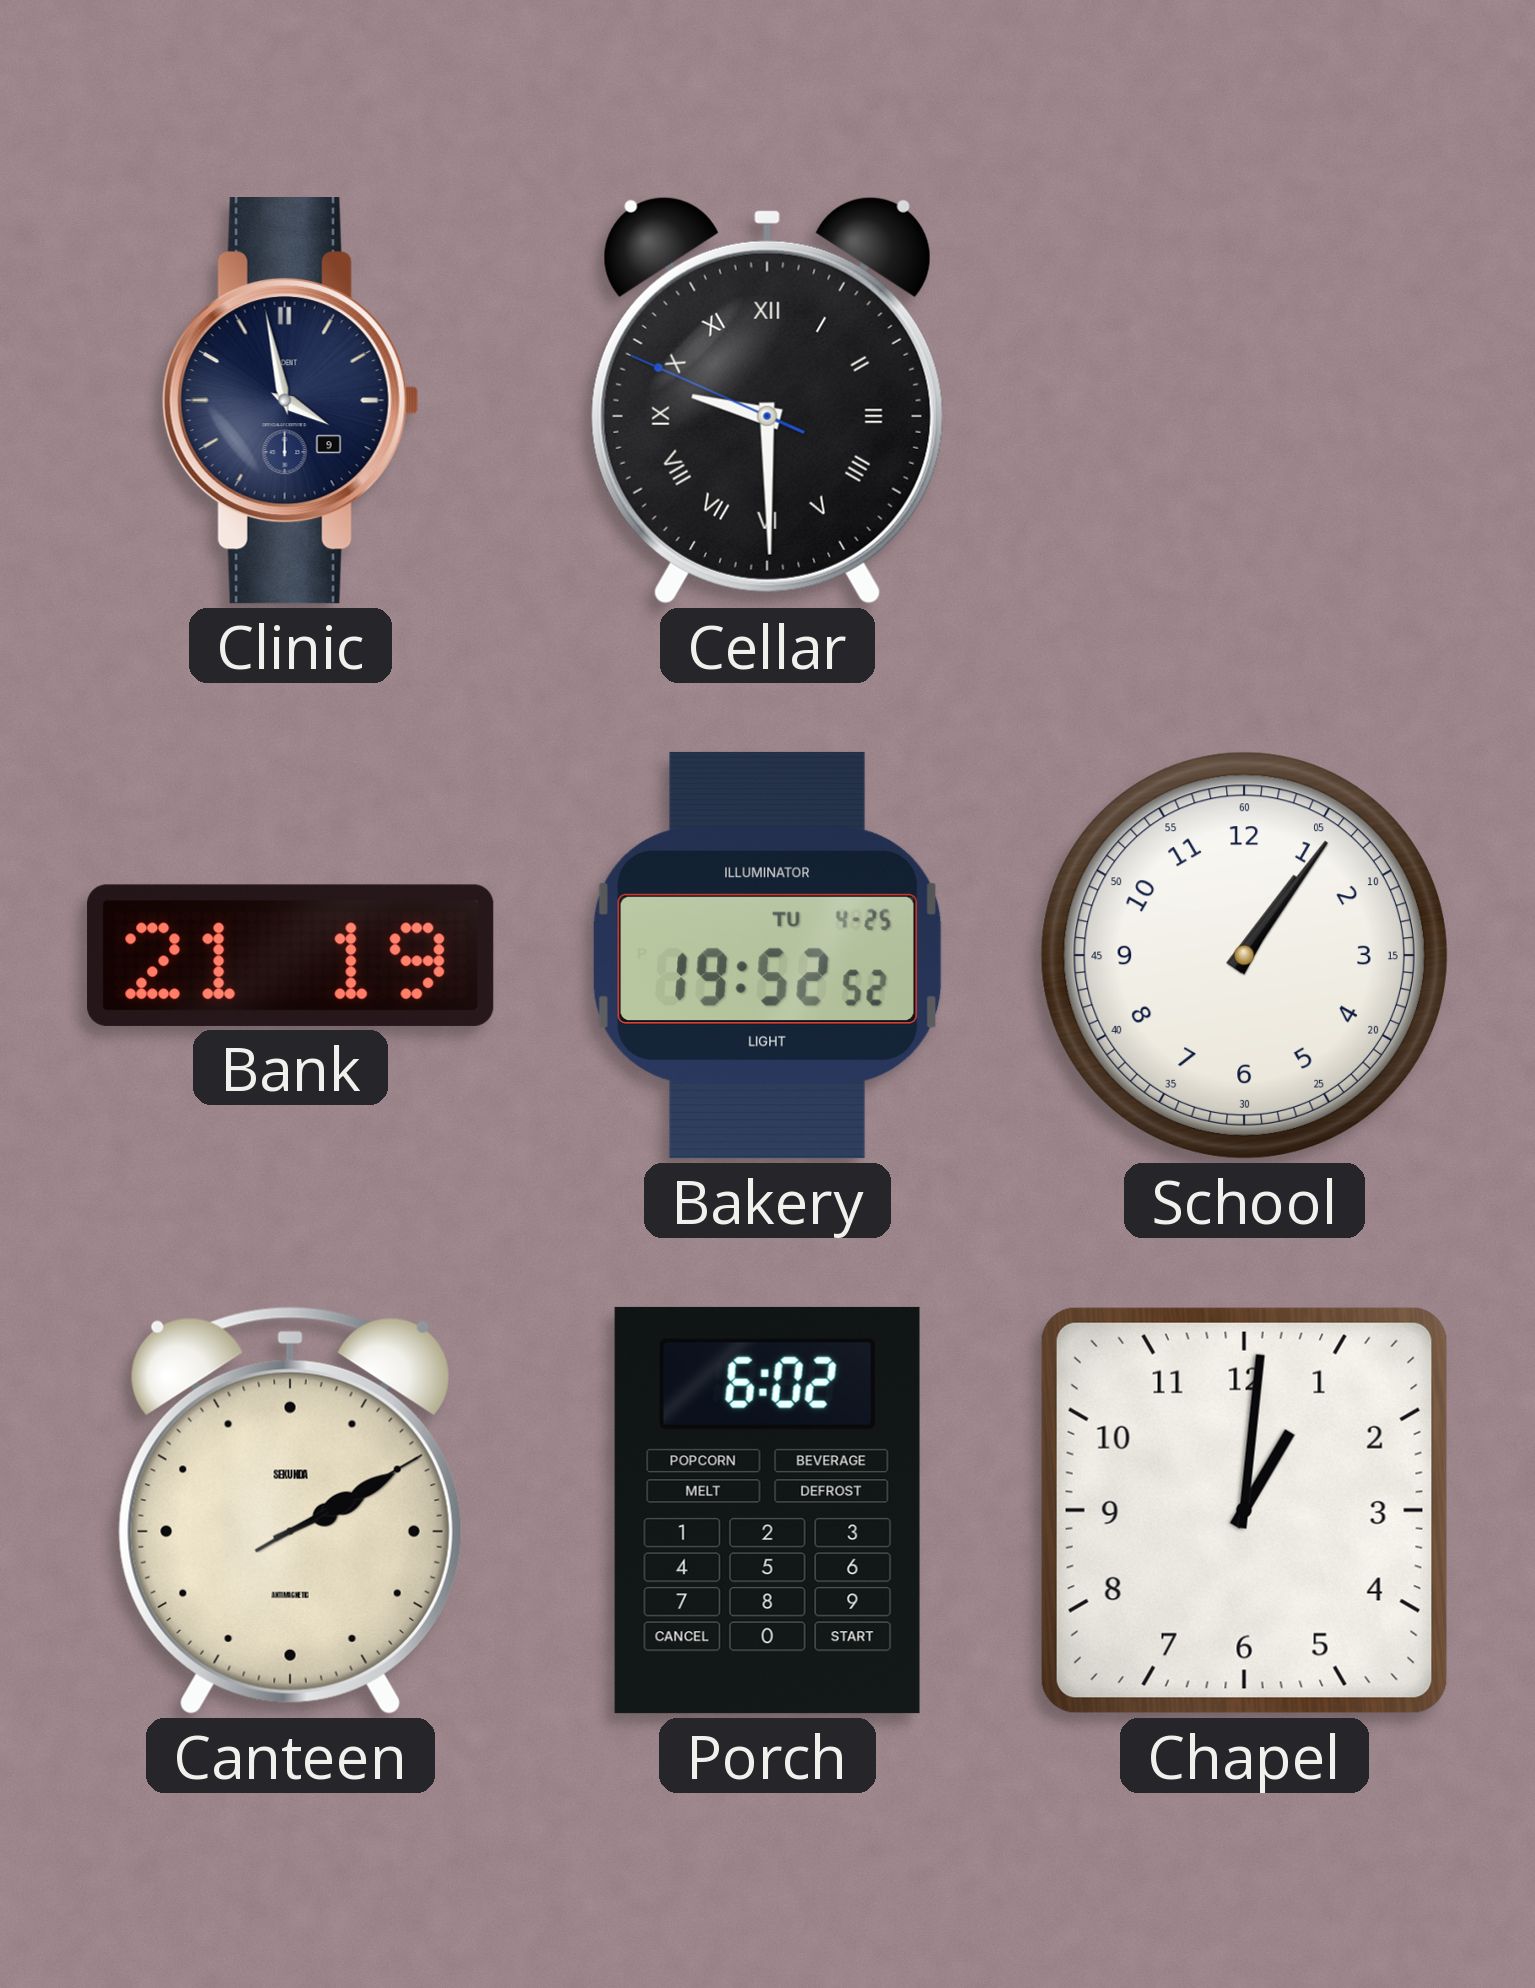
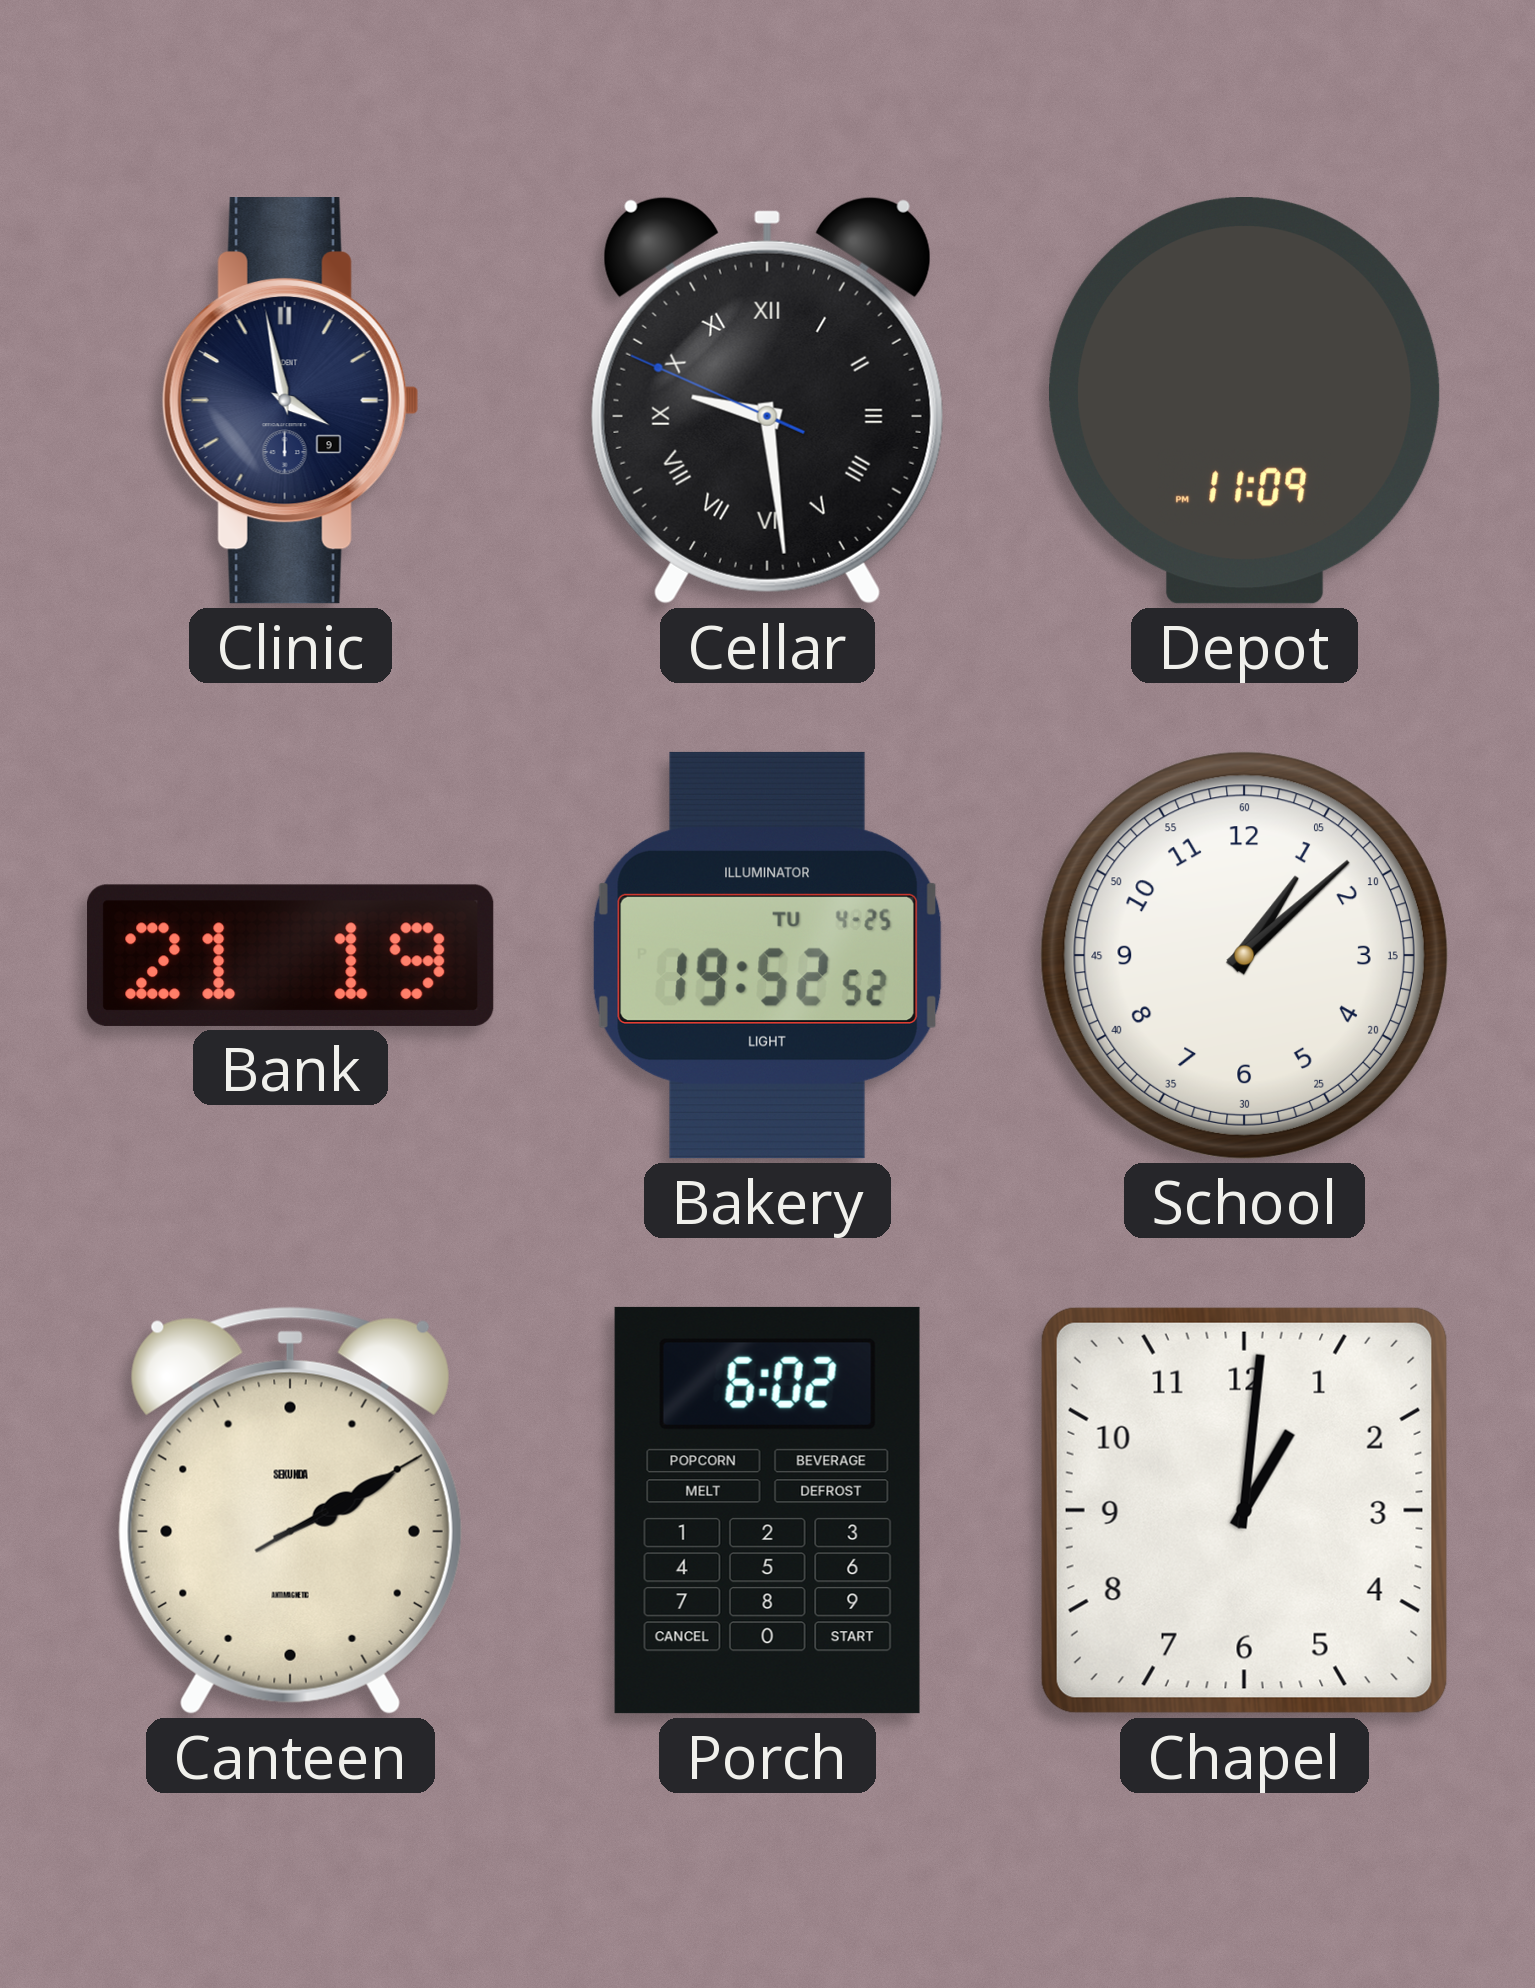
Cellar: 9:29 -> 9:28 (767, 400)
Depot: none -> 11:09 (1245, 401)
School: 1:06 -> 1:08 (1244, 955)
